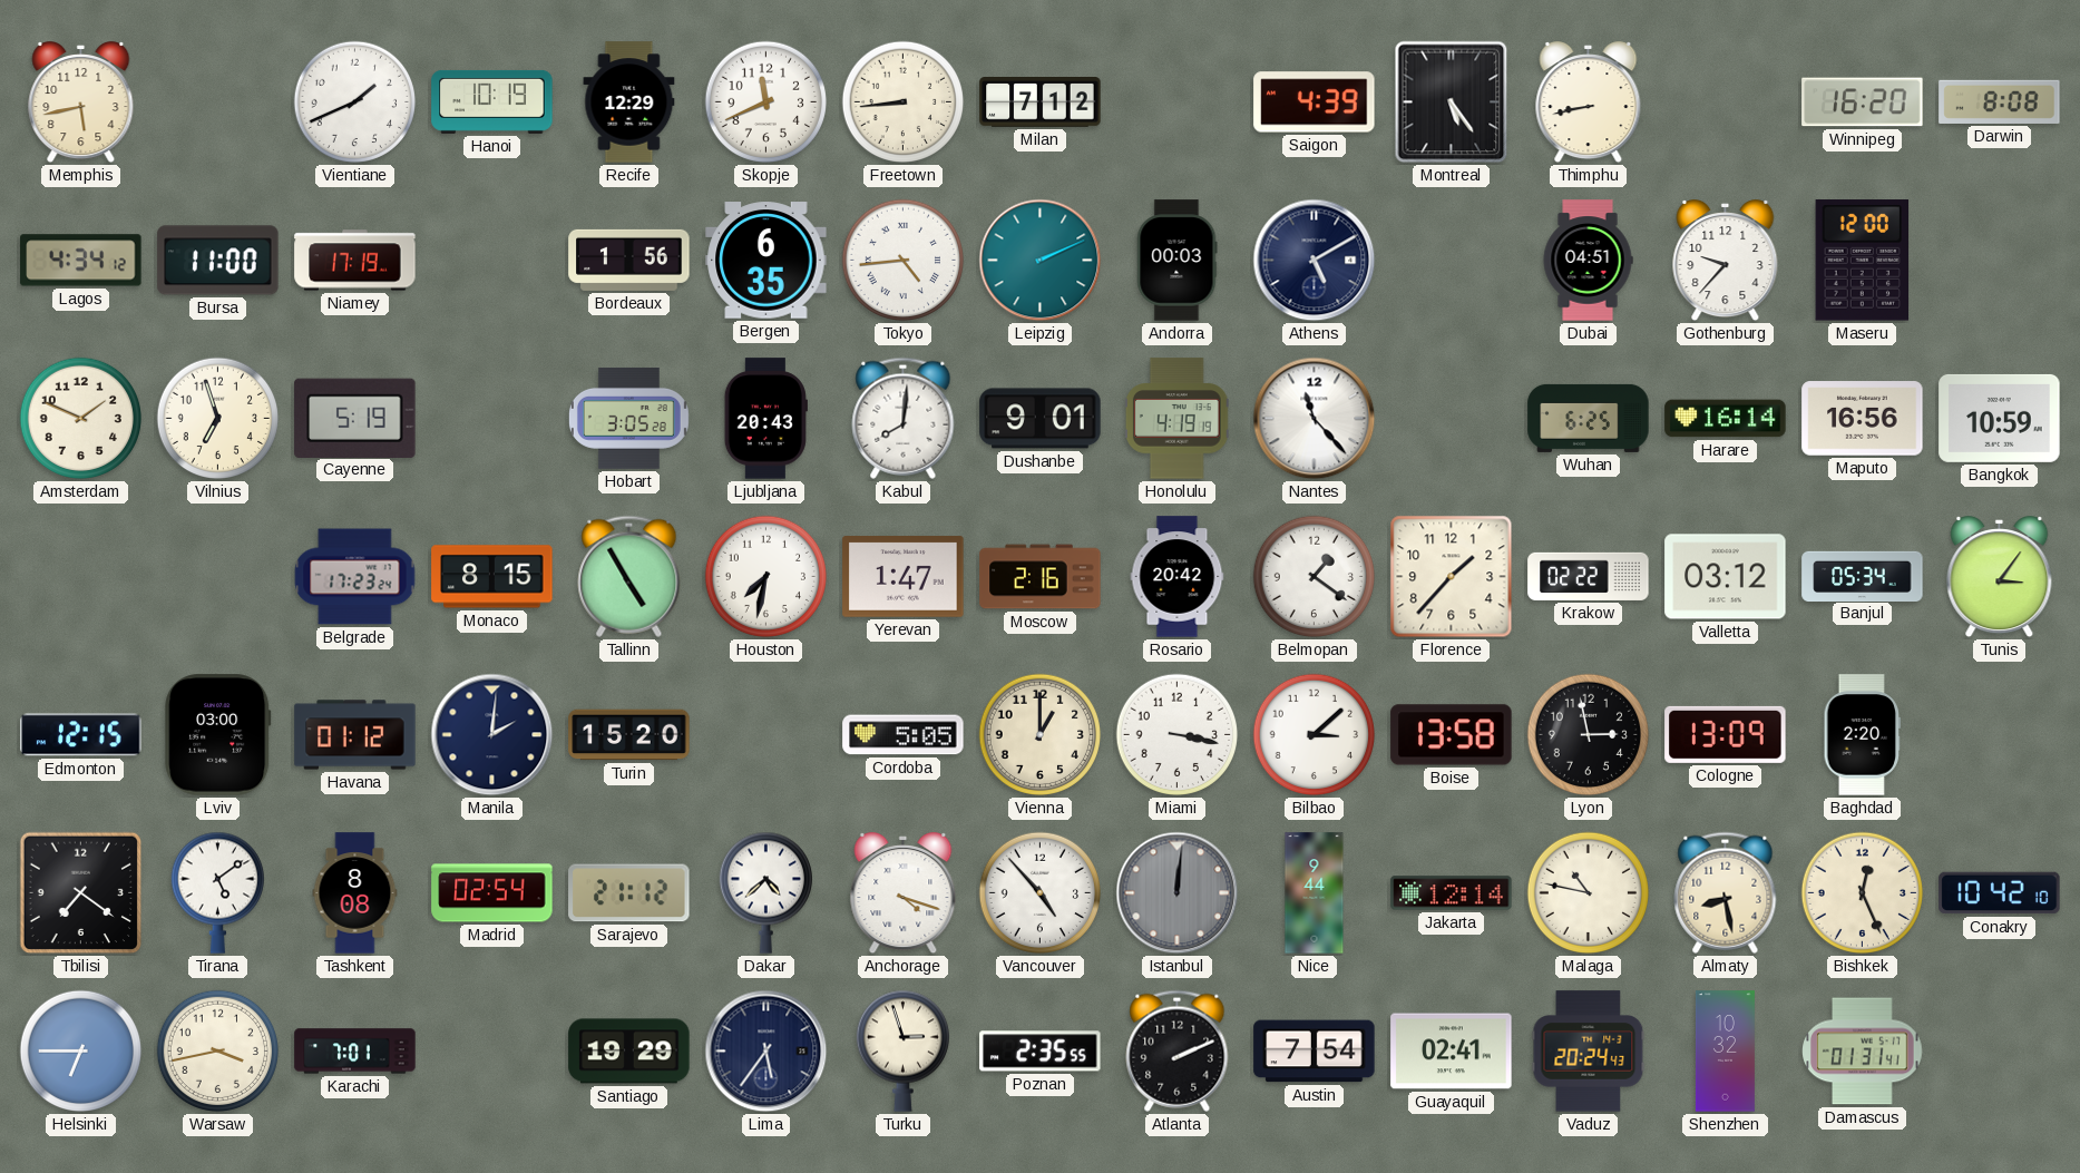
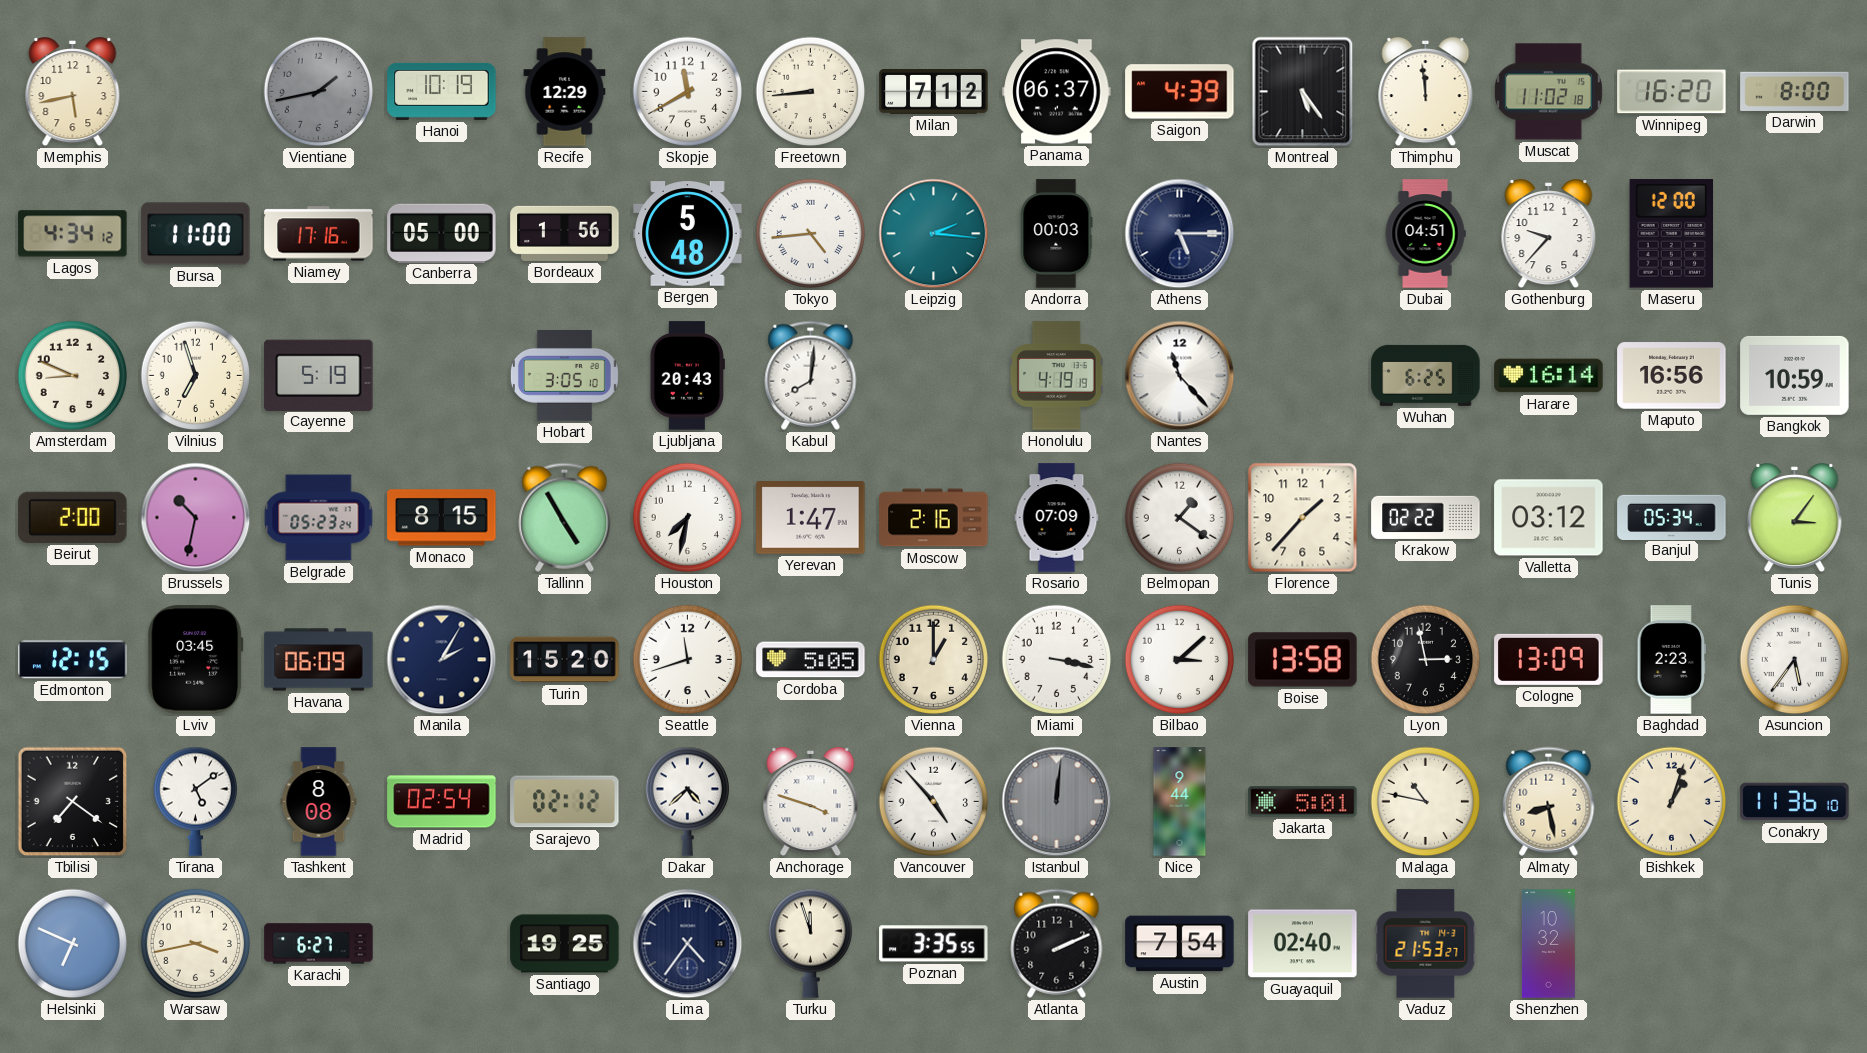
Vientiane: 1:41 -> 1:43 (319, 92)
Vientiane dial: white -> grey (319, 92)
Skopje: 11:41 -> 11:40 (688, 92)
Panama: none -> 06:37 (1057, 92)
Thimphu: 8:43 -> 11:59 (1426, 92)
Muscat: none -> 11:02 (1548, 92)
Darwin: 8:08 -> 8:00 (1795, 91)
Niamey: 17:19 -> 17:16 (319, 234)
Canberra: none -> 05:00 (442, 233)
Bergen: 6:35 -> 5:48 (688, 234)
Leipzig: 2:11 -> 2:16 (934, 234)
Athens: 5:10 -> 5:15 (1180, 234)
Amsterdam: 1:49 -> 8:49 (73, 376)
Hobart: 3:05:28 -> 3:05:10 (564, 375)
Dushanbe: 9:01 -> none (1041, 419)
Beirut: none -> 2:00 (73, 517)
Brussels: none -> 10:32 (196, 518)
Belgrade: 17:23 -> 05:23 (319, 518)
Rosario: 20:42 -> 07:09 (1057, 518)
Lviv: 03:00 -> 03:45 (196, 660)
Havana: 01:12 -> 06:09 (319, 660)
Manila: 2:01 -> 2:05 (442, 660)
Seattle: none -> 11:42 (688, 660)
Baghdad: 2:20 -> 2:23 (1671, 660)
Asuncion: none -> 5:36 (1795, 660)
Sarajevo: 21:12 -> 02:12 (565, 802)
Anchorage: 4:18 -> 3:48 (811, 802)
Jakarta: 12:14 -> 5:01 (1303, 802)
Bishkek: 12:26 -> 1:03 (1672, 802)
Conakry: 10:42 -> 11:36 (1795, 802)
Helsinki: 6:45 -> 6:49 (73, 944)
Karachi: 7:01 -> 6:27 (319, 944)
Santiago: 19:29 -> 19:25 (565, 944)
Lima: 5:36 -> 4:36 (688, 944)
Turku: 2:57 -> 11:57 (810, 943)
Poznan: 2:35 -> 3:35 (934, 944)
Guayaquil: 02:41 -> 02:40 (1303, 944)
Vaduz: 20:24 -> 21:53 (1426, 944)
Damascus: 01:31 -> none (1863, 1052)
